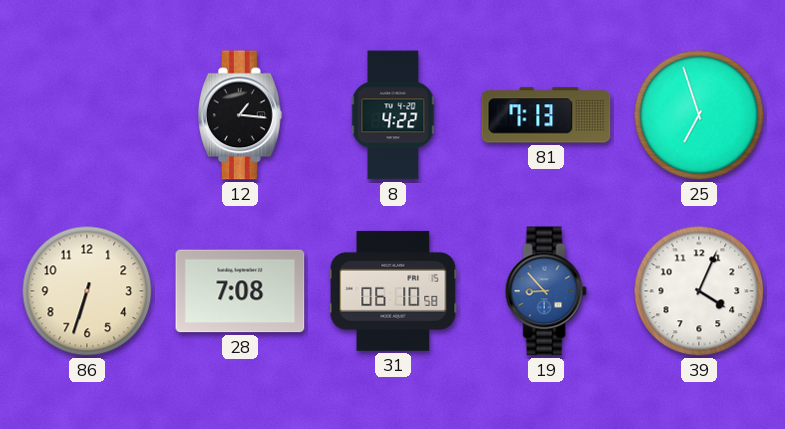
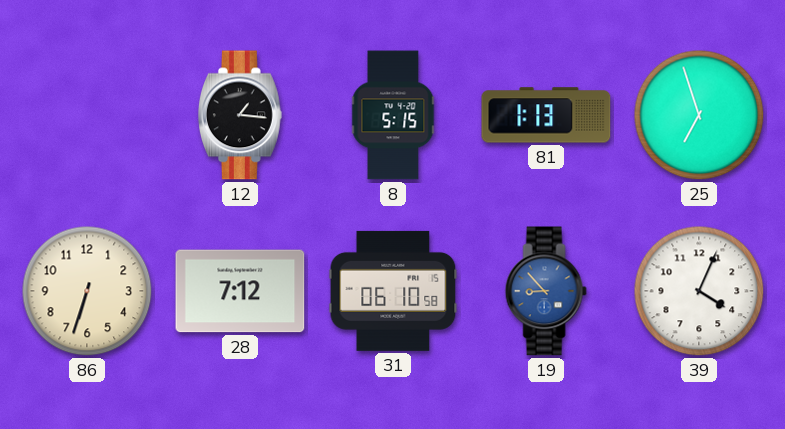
8: 4:22 -> 5:15 (393, 115)
81: 7:13 -> 1:13 (546, 115)
28: 7:08 -> 7:12 (240, 291)
